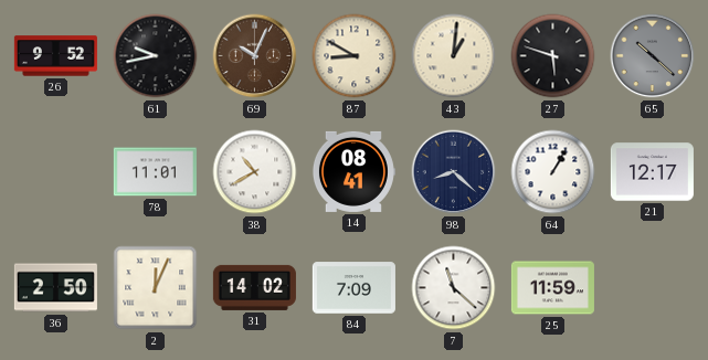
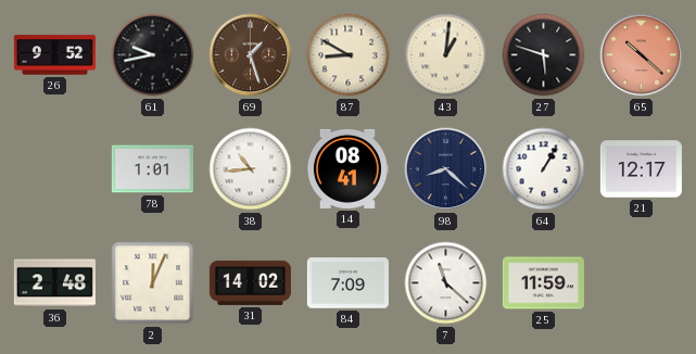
69: 10:04 -> 1:27 (251, 55)
65 dial: grey -> salmon (642, 55)
78: 11:01 -> 1:01 (152, 169)
38: 10:40 -> 10:44 (251, 169)
36: 2:50 -> 2:48 (54, 283)
